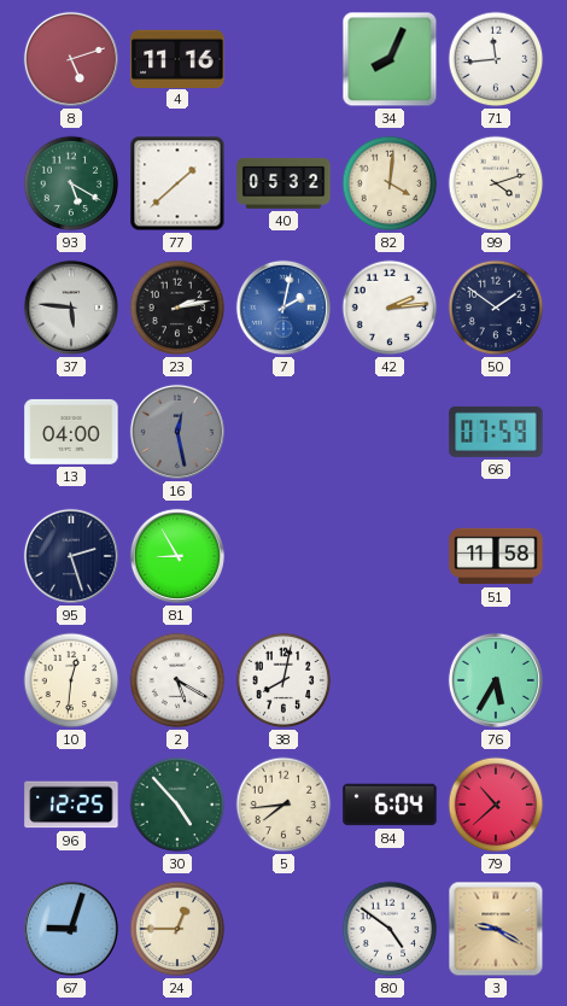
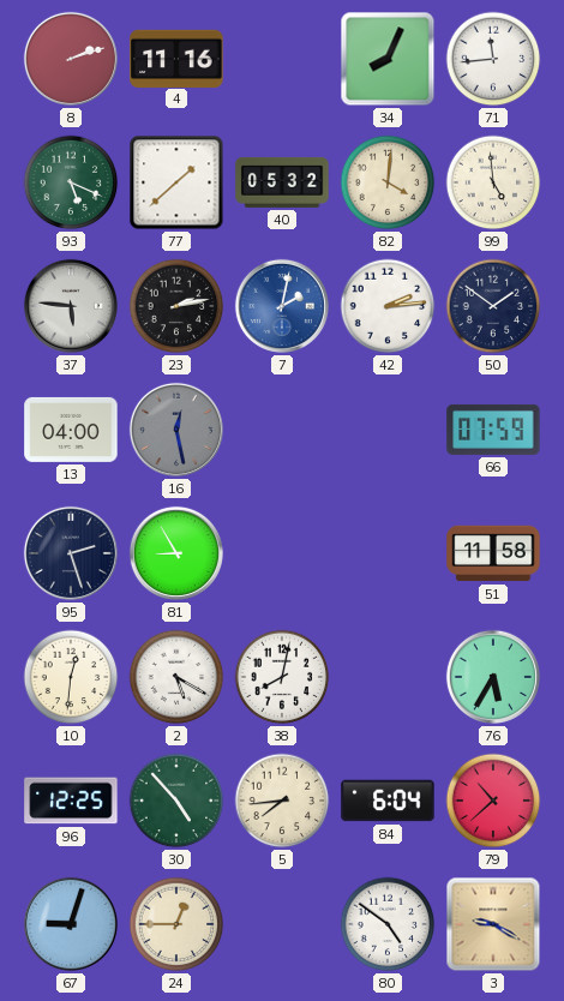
8: 5:12 -> 2:12 (71, 59)
93: 5:20 -> 5:19 (71, 182)
99: 4:12 -> 4:59 (493, 182)
